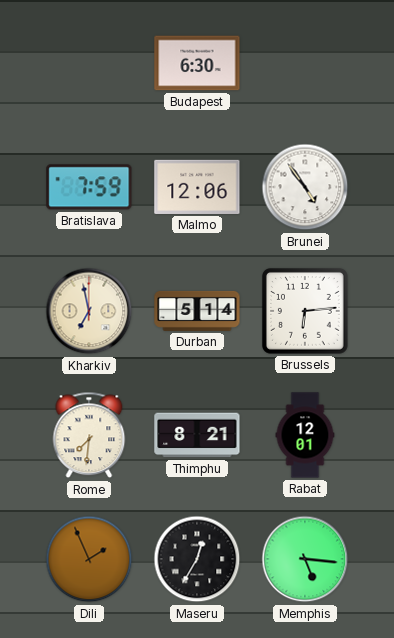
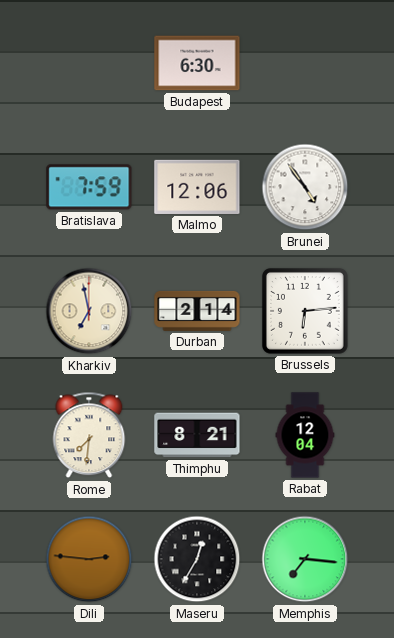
Durban: 5:14 -> 2:14 (197, 311)
Rabat: 12:01 -> 12:04 (305, 435)
Dili: 1:56 -> 2:46 (89, 559)
Memphis: 5:16 -> 7:16 (305, 559)
